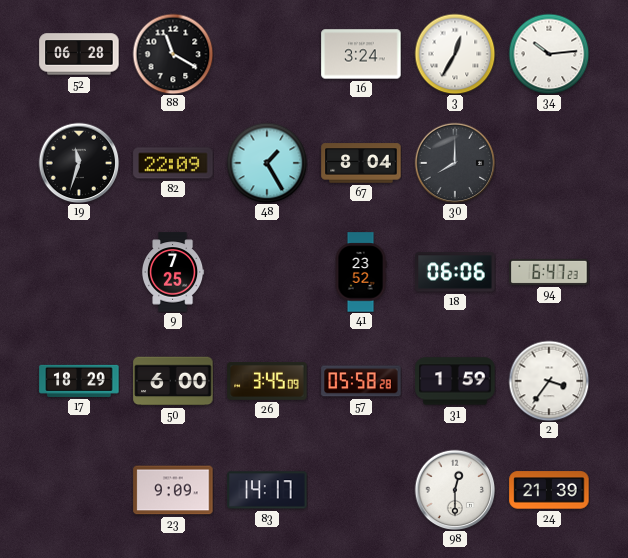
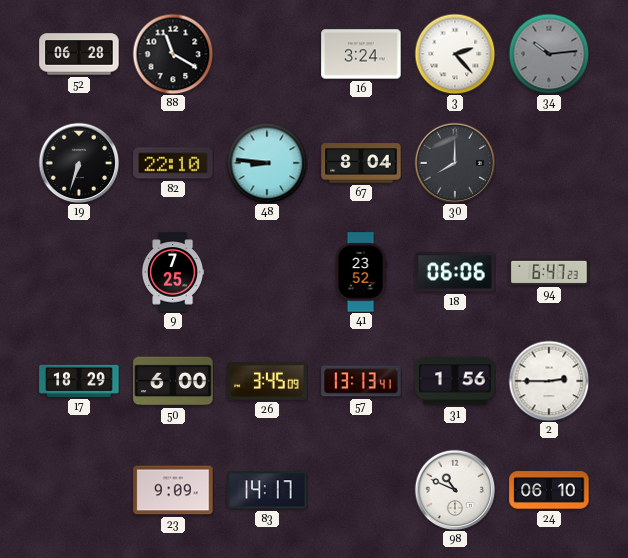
3: 12:35 -> 2:23 (455, 54)
34 dial: white -> grey (549, 54)
19: 11:33 -> 6:33 (79, 163)
82: 22:09 -> 22:10 (173, 163)
48: 1:25 -> 8:46 (267, 163)
57: 05:58 -> 13:13 (361, 381)
31: 1:59 -> 1:56 (455, 381)
2: 3:36 -> 2:45 (549, 381)
98: 12:30 -> 10:49 (455, 490)
24: 21:39 -> 06:10 (549, 490)
